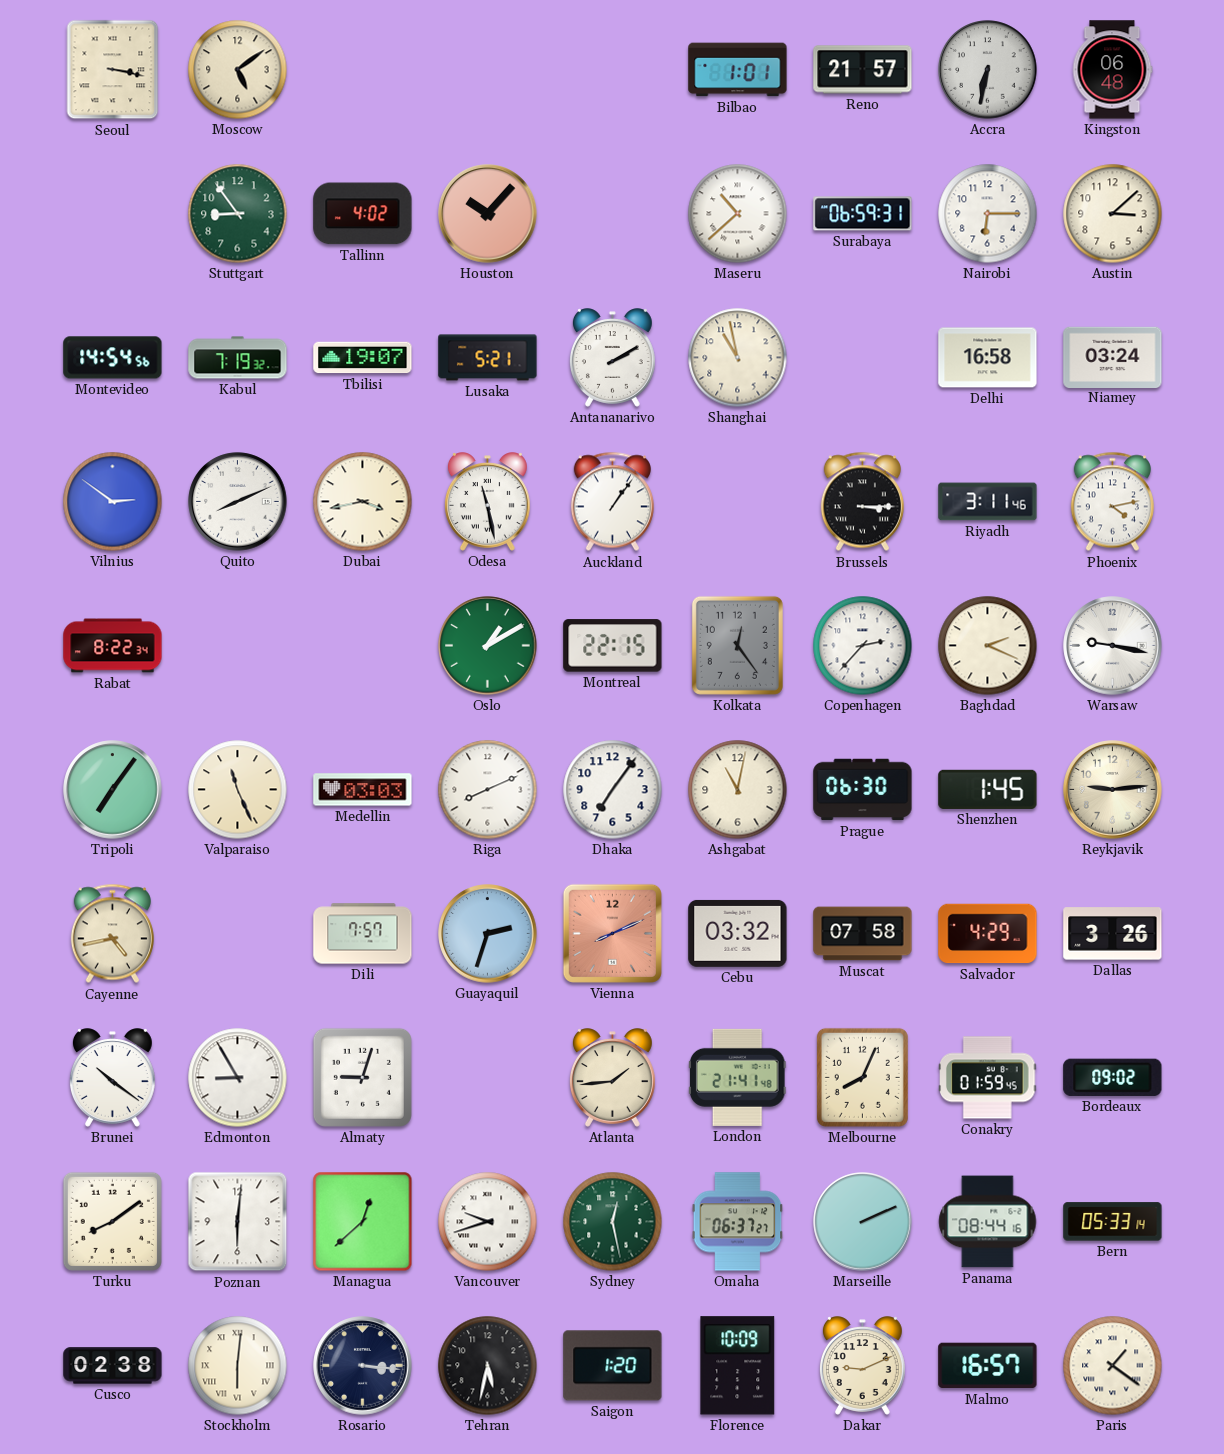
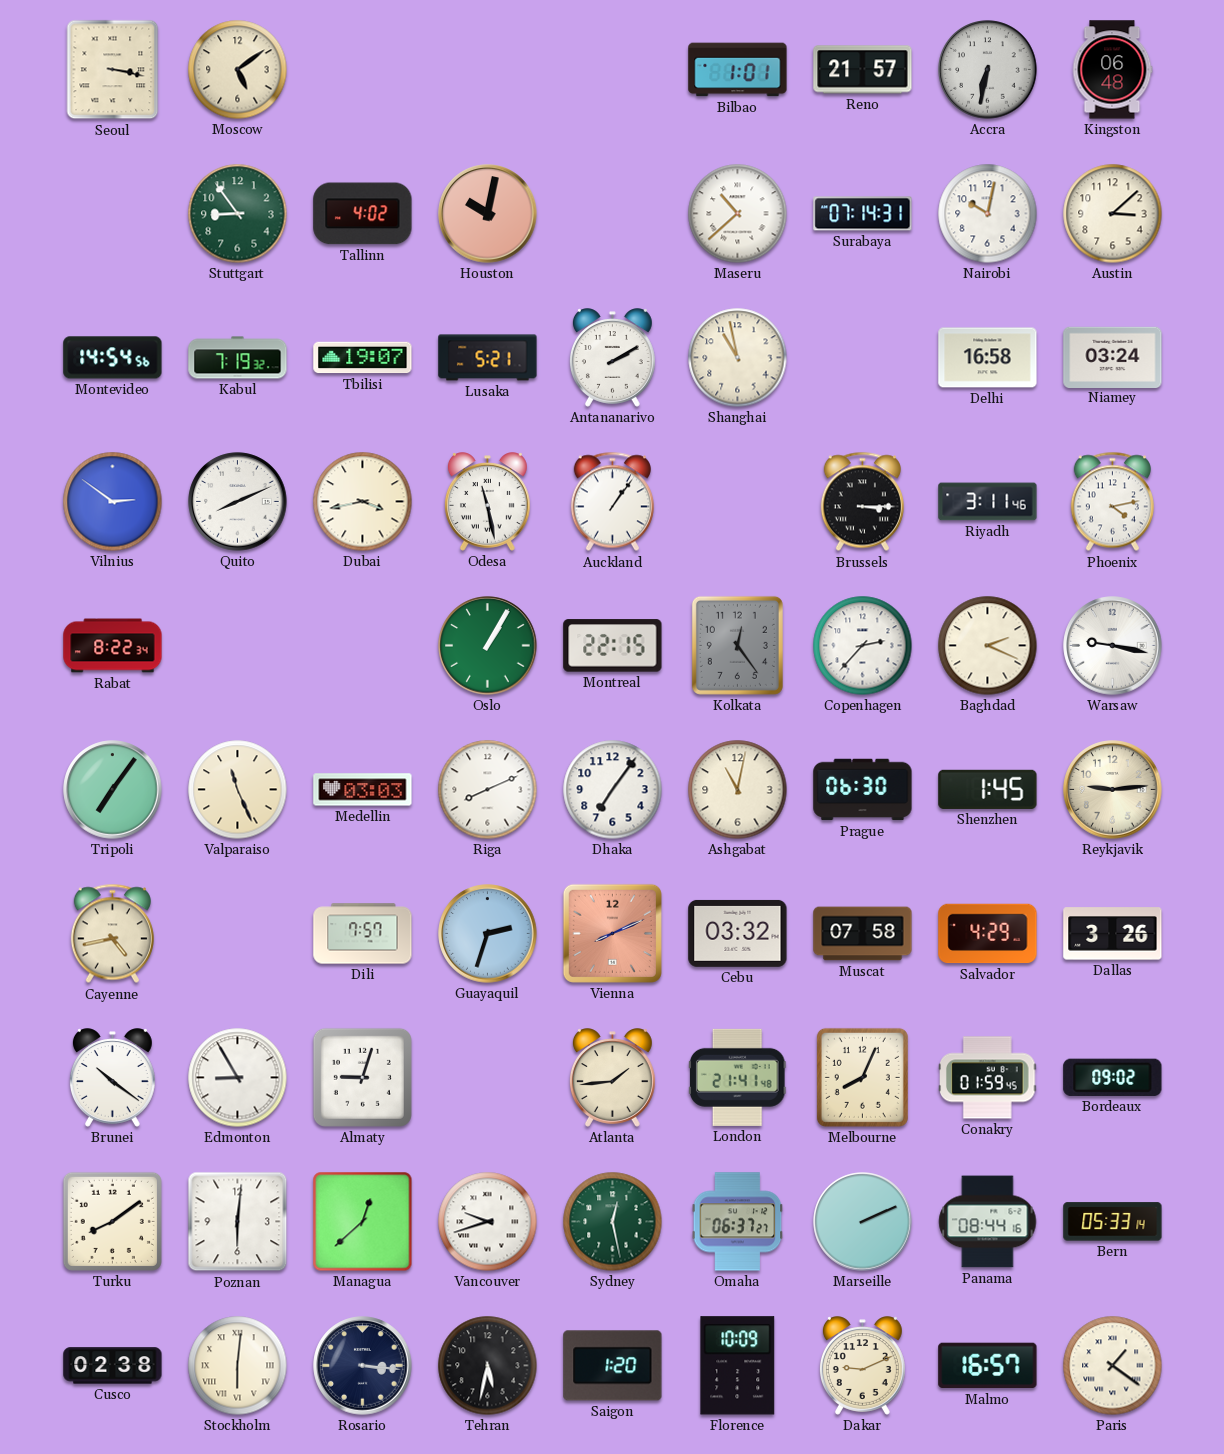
Houston: 10:07 -> 10:02 (488, 214)
Surabaya: 06:59 -> 07:14 (863, 214)
Nairobi: 6:15 -> 10:02 (988, 214)
Oslo: 1:10 -> 1:05 (488, 646)
